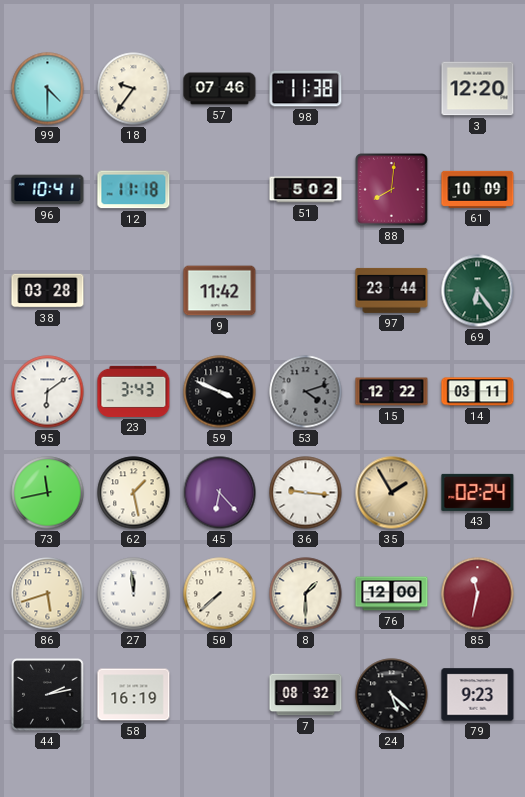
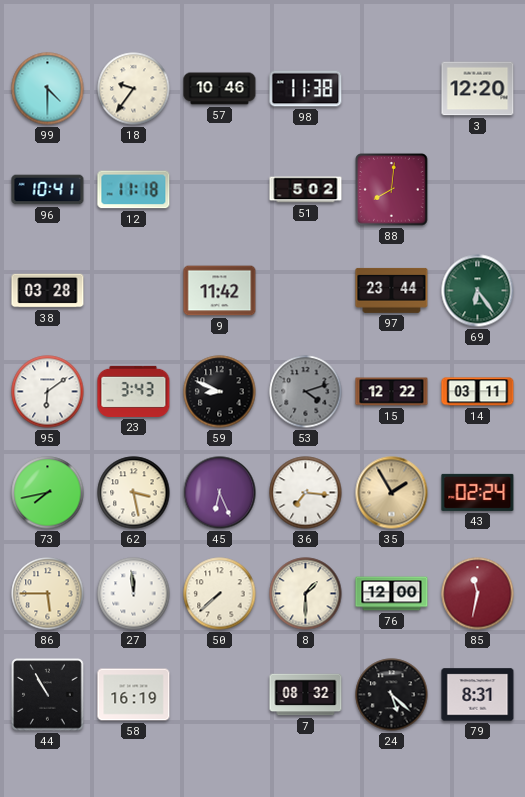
57: 07:46 -> 10:46 (220, 89)
61: 10:09 -> none (478, 189)
59: 3:49 -> 8:49 (220, 392)
73: 11:43 -> 7:43 (48, 493)
62: 1:28 -> 3:28 (134, 493)
45: 6:23 -> 6:26 (220, 493)
36: 9:16 -> 7:16 (306, 493)
86: 5:42 -> 5:45 (48, 594)
44: 2:13 -> 10:55 (48, 695)
79: 9:23 -> 8:31 (478, 695)
